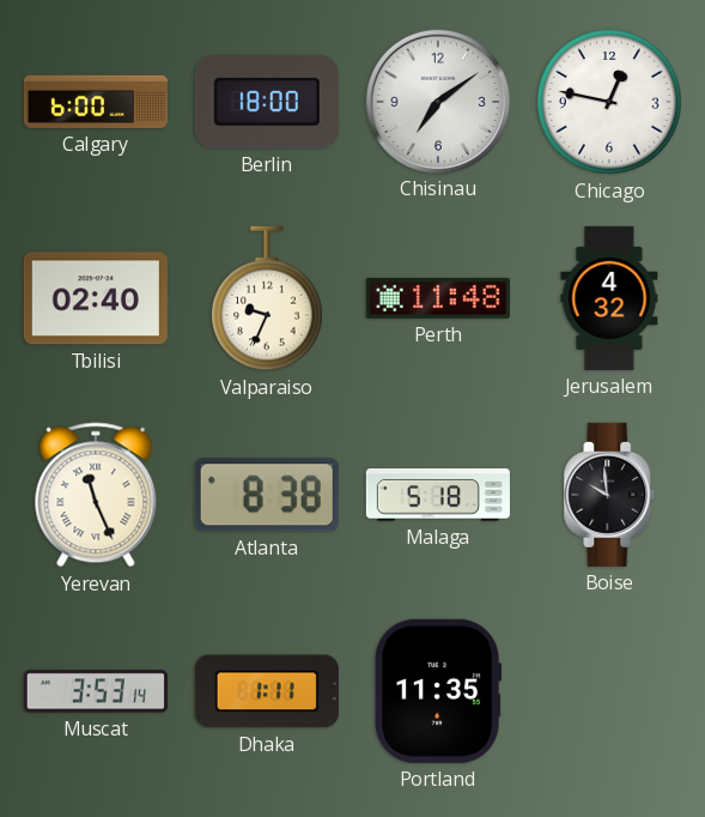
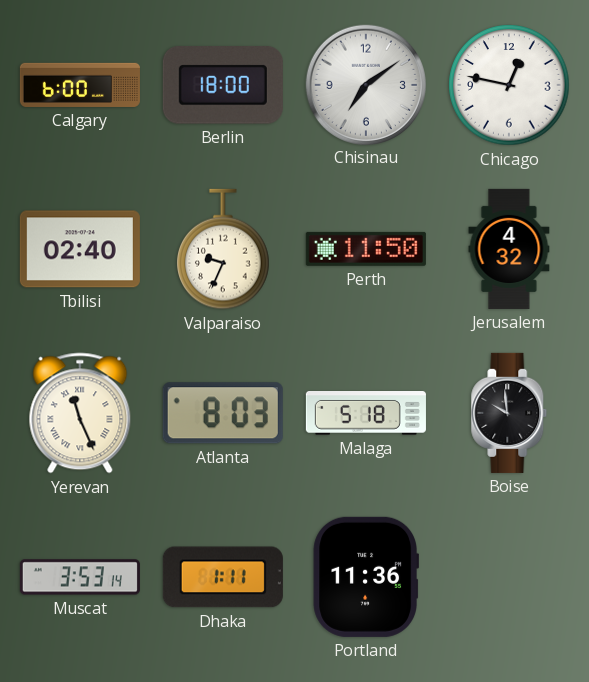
Perth: 11:48 -> 11:50 (366, 249)
Atlanta: 8:38 -> 8:03 (223, 413)
Portland: 11:35 -> 11:36 (365, 577)
